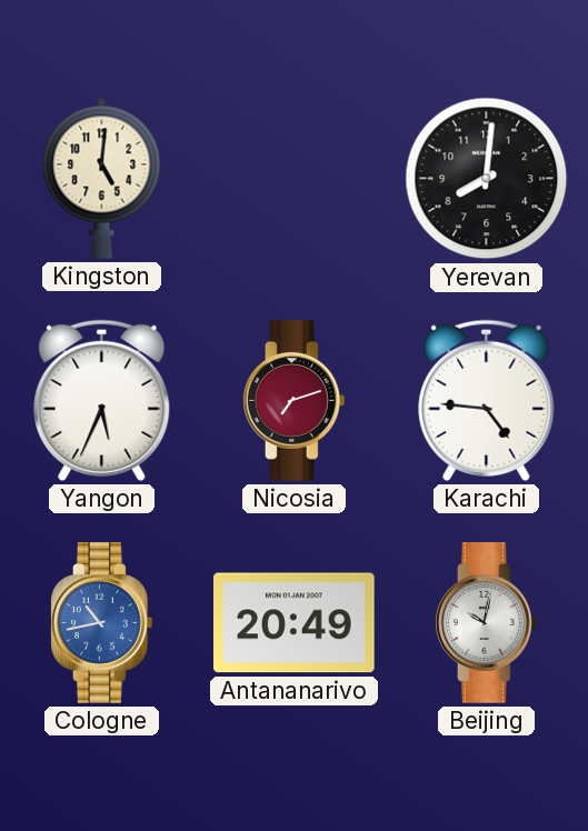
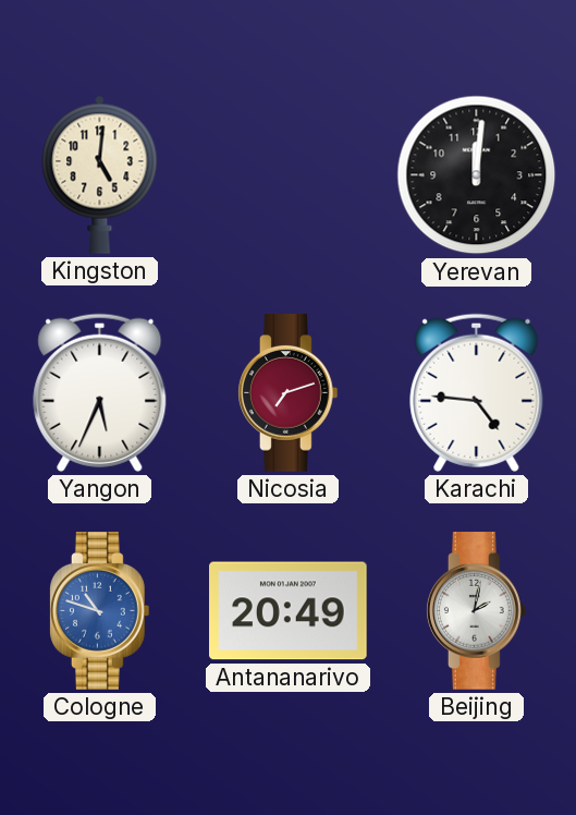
Yerevan: 8:01 -> 12:01 (477, 175)
Cologne: 10:43 -> 10:48 (100, 611)
Beijing: 10:02 -> 2:02 (477, 611)
